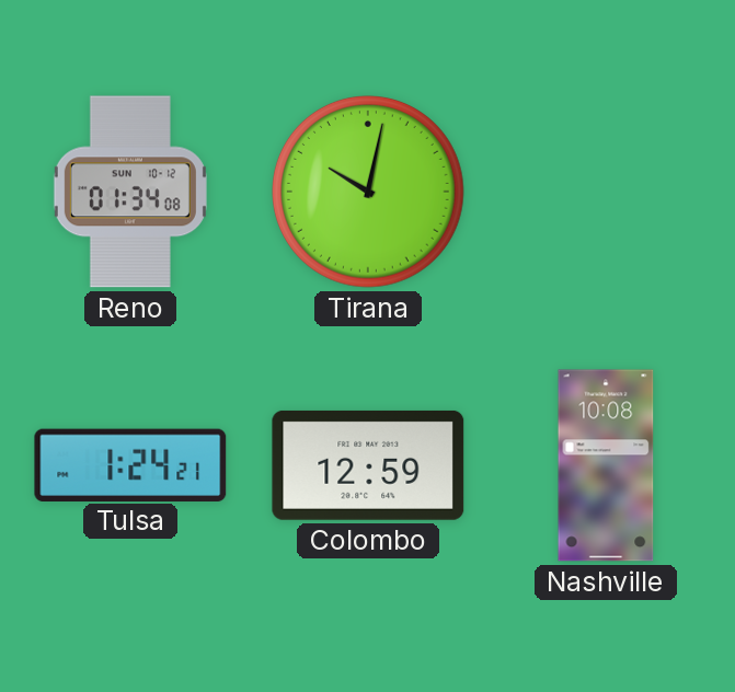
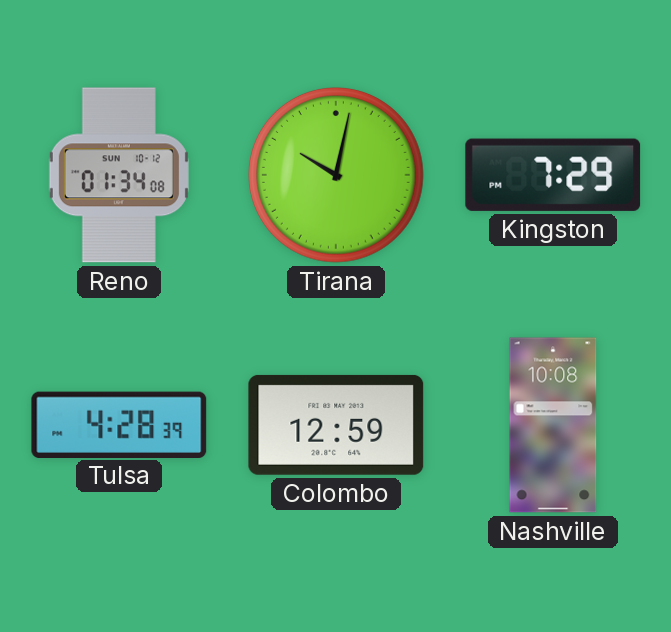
Kingston: none -> 7:29 (553, 175)
Tulsa: 1:24 -> 4:28 (119, 424)
